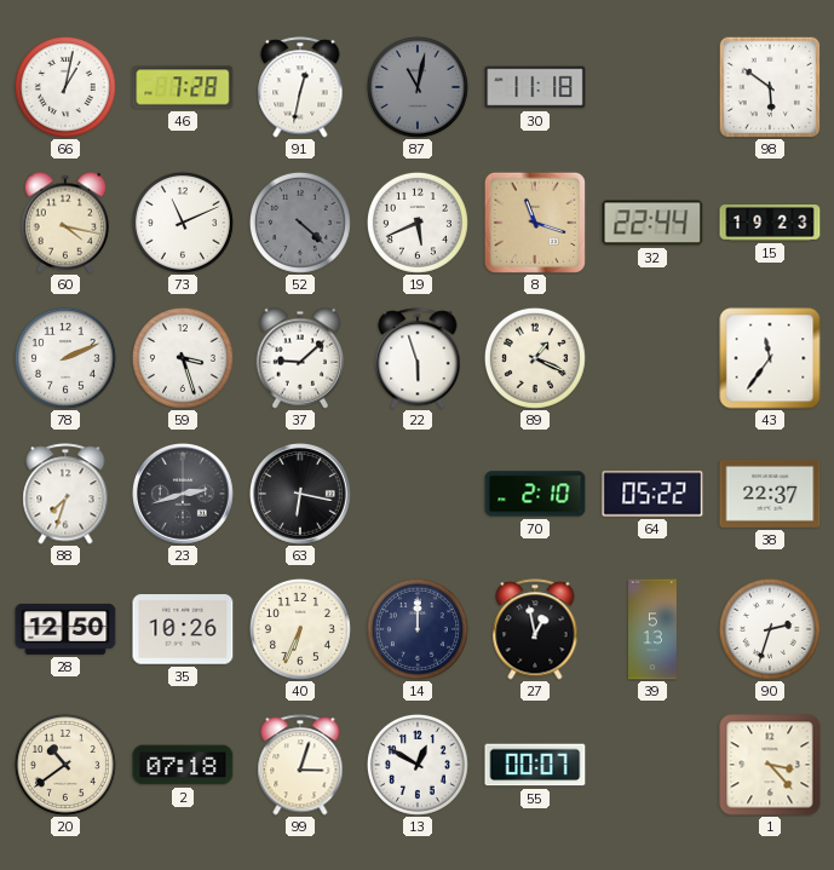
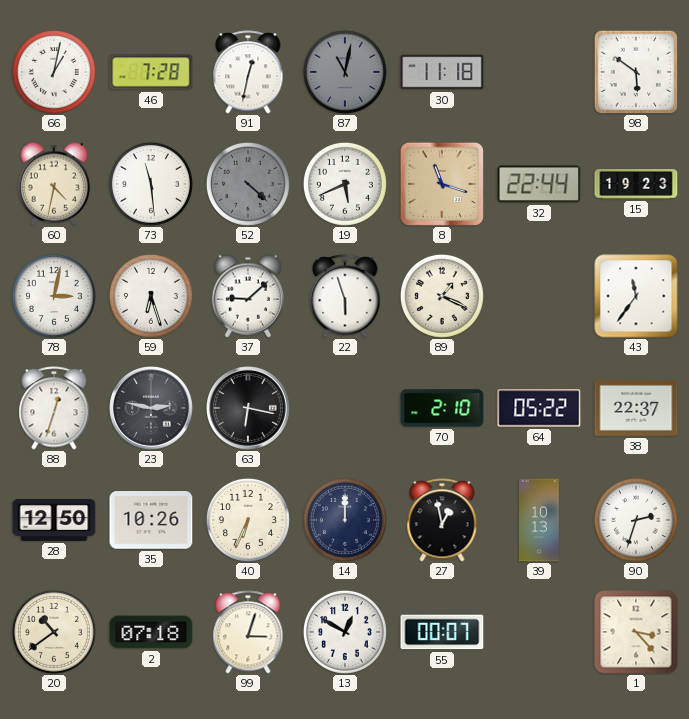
60: 4:17 -> 4:32 (54, 184)
73: 11:11 -> 11:29 (151, 184)
78: 2:11 -> 3:02 (54, 296)
59: 3:27 -> 6:27 (151, 296)
88: 7:33 -> 12:33 (54, 408)
23: 2:42 -> 2:47 (152, 409)
39: 5:13 -> 10:13 (540, 520)
